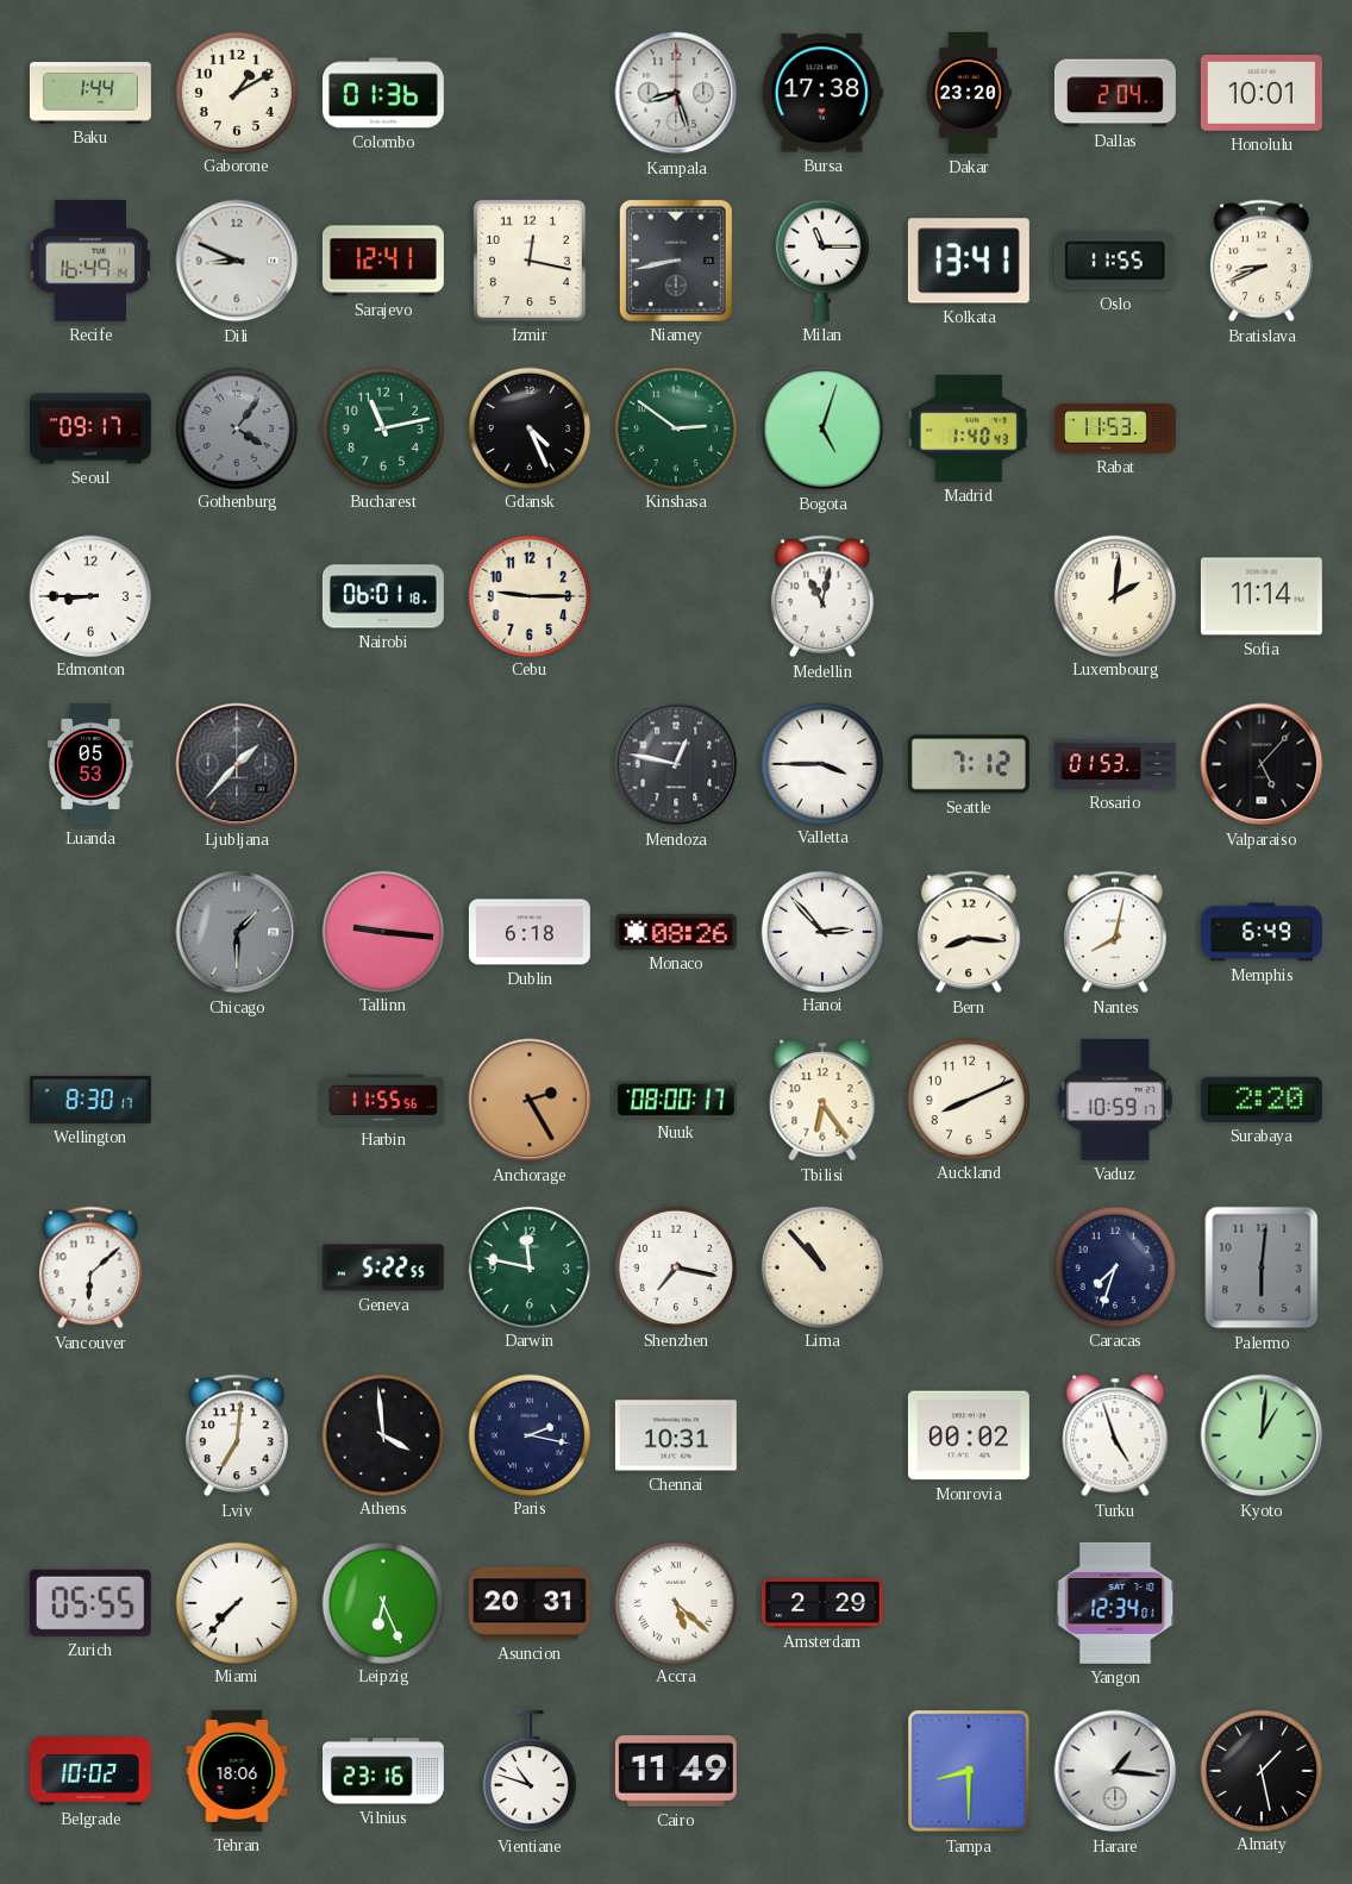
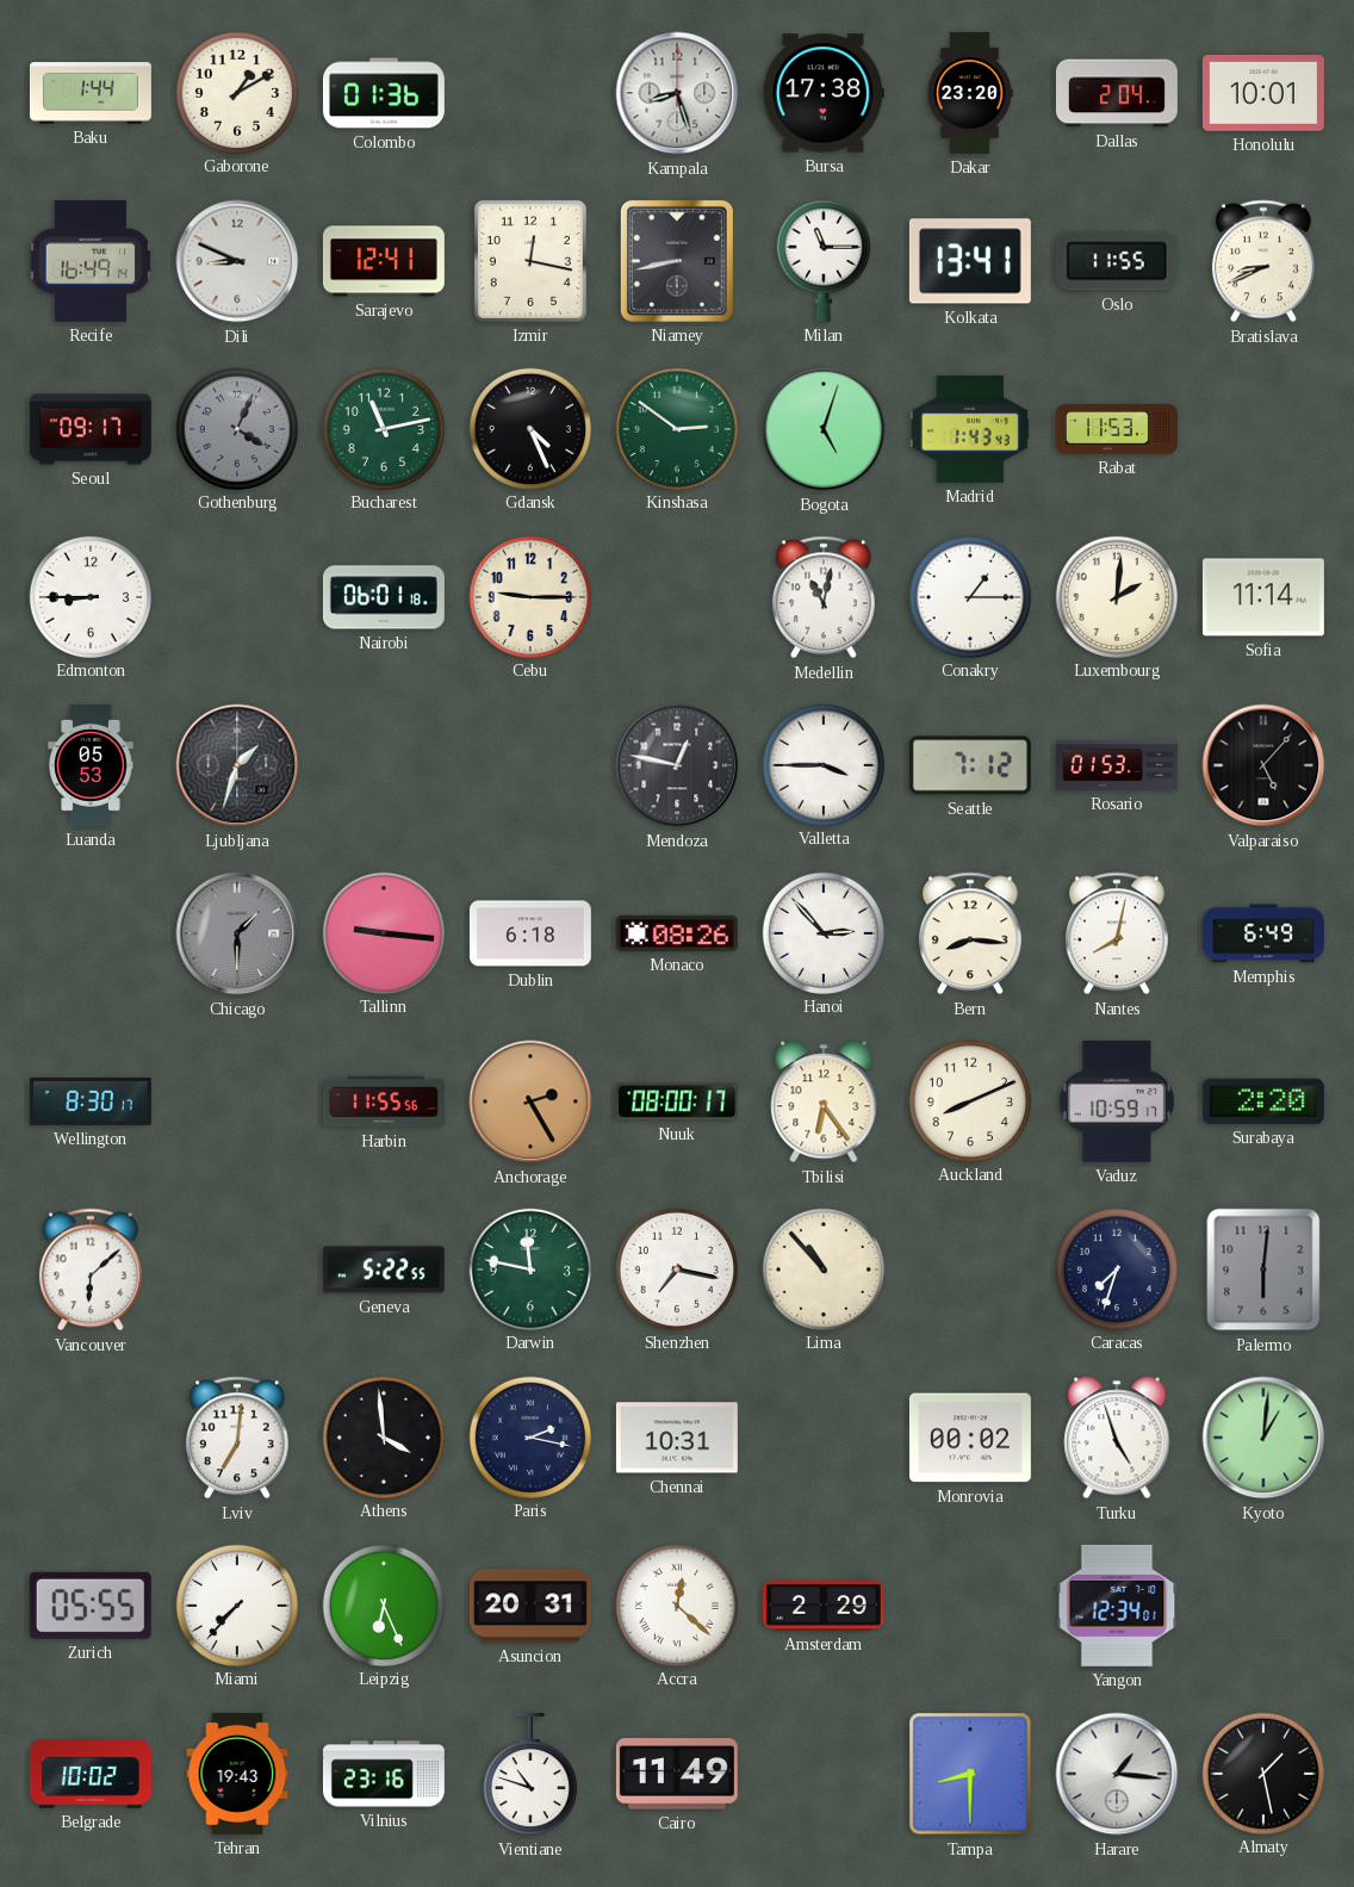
Gothenburg: 4:06 -> 4:04 (236, 428)
Madrid: 1:40 -> 1:43 (970, 429)
Conakry: none -> 1:15 (969, 596)
Ljubljana: 1:37 -> 1:33 (237, 765)
Accra: 5:22 -> 12:22 (676, 1604)
Tehran: 18:06 -> 19:43 (237, 1774)
